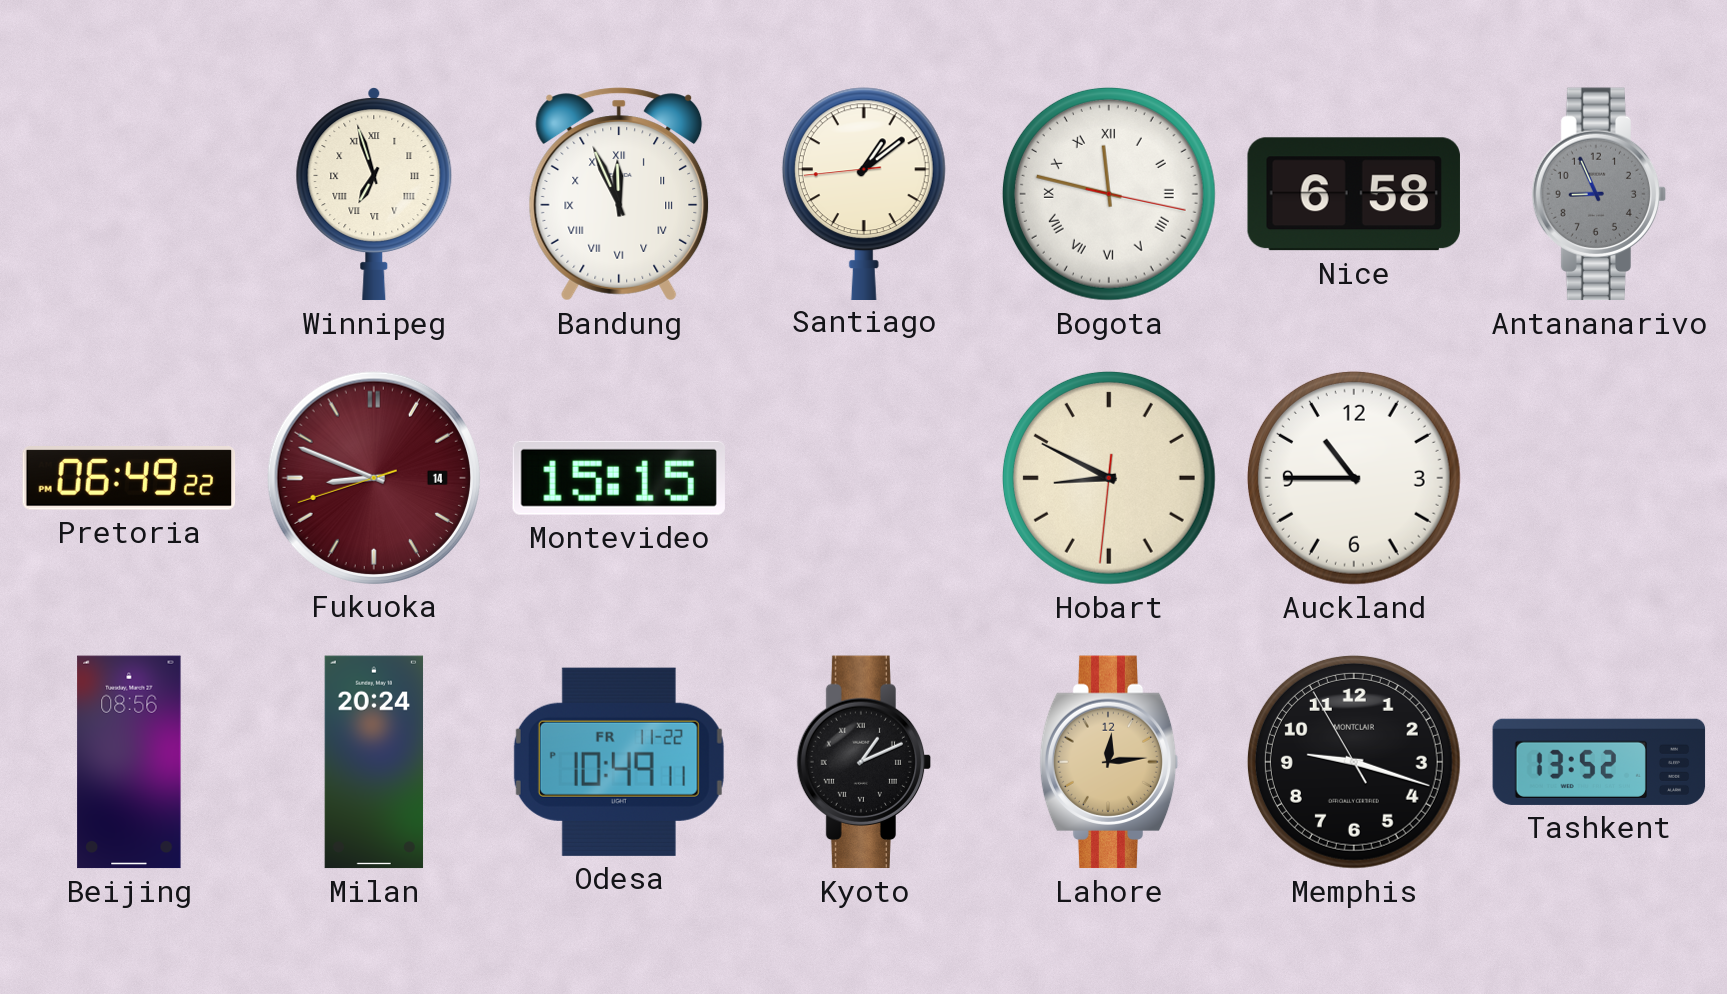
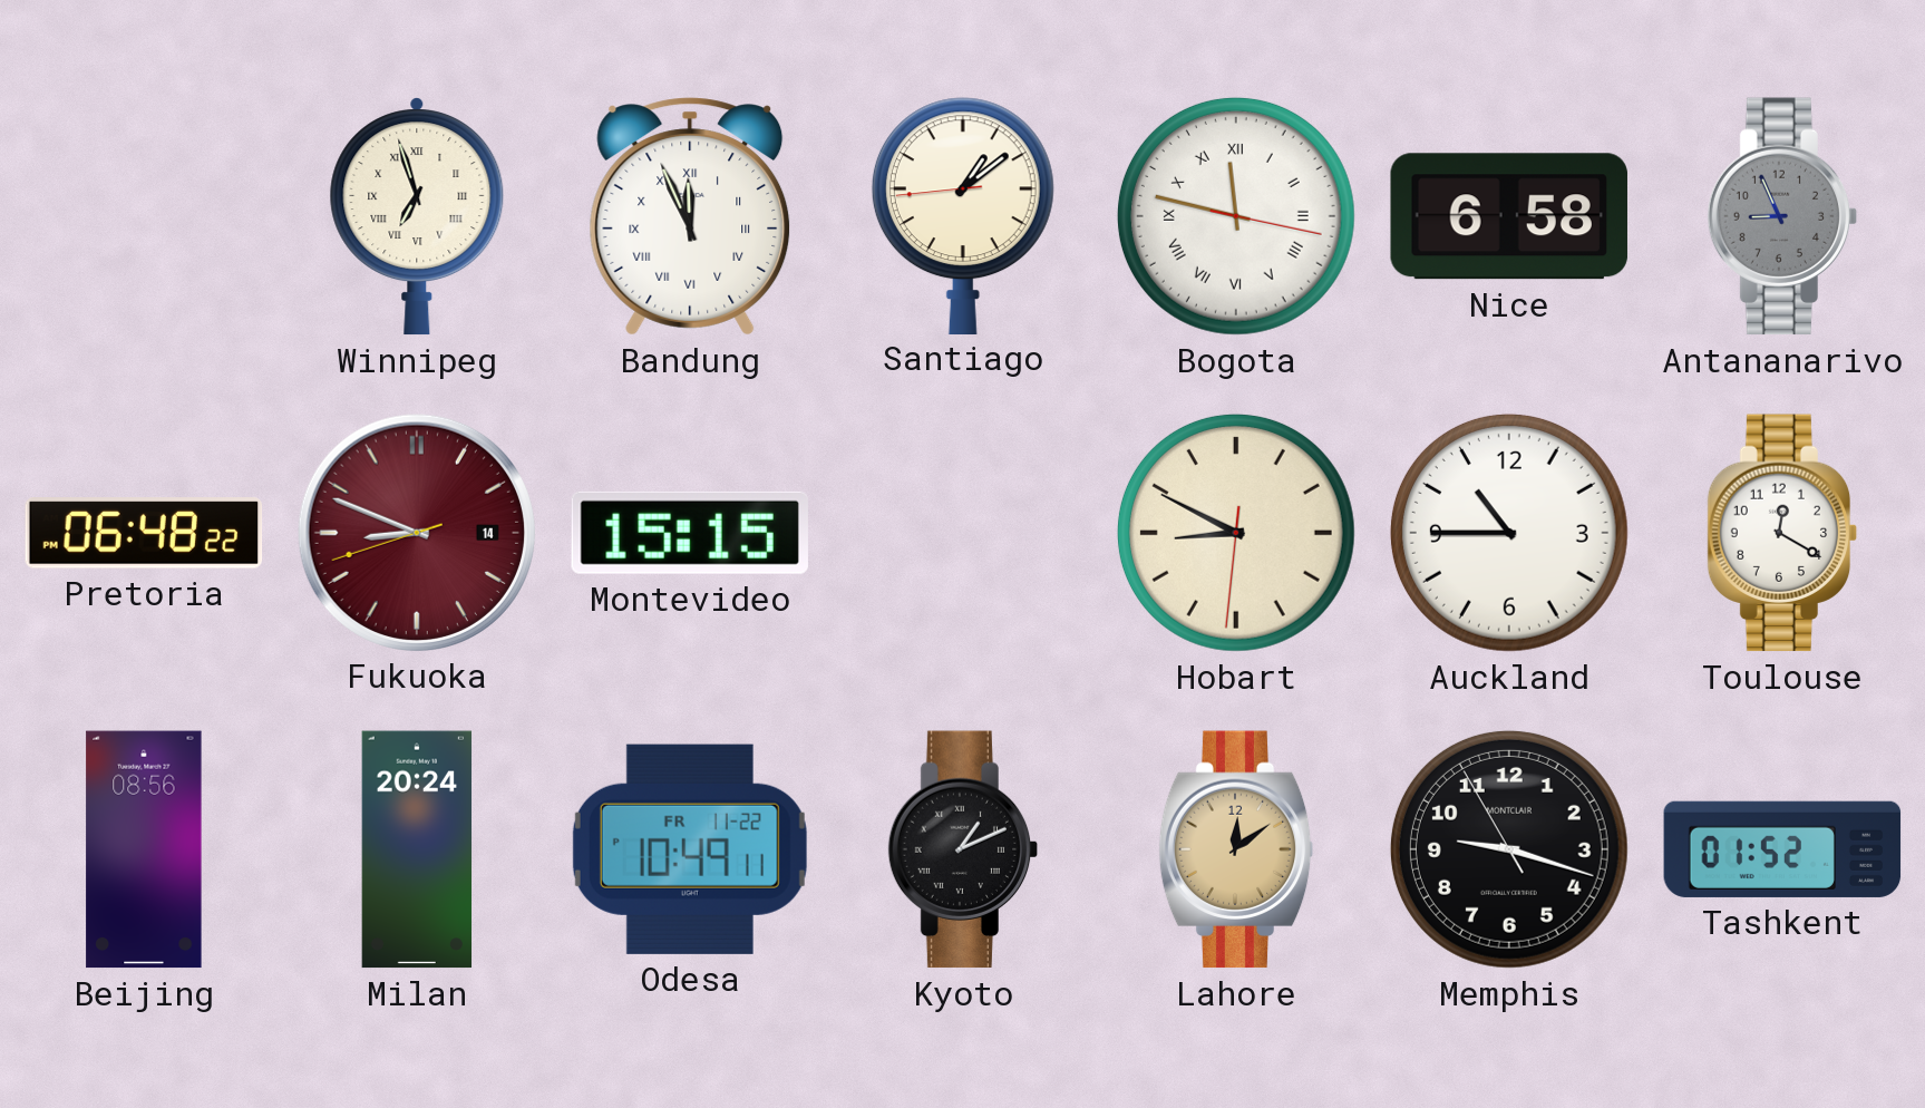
Pretoria: 06:49 -> 06:48 (144, 533)
Toulouse: none -> 12:20 (1782, 533)
Lahore: 12:14 -> 12:09 (1236, 849)
Tashkent: 13:52 -> 01:52 (1782, 849)
